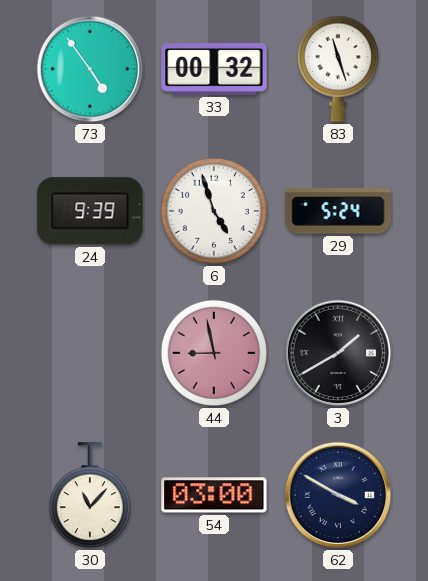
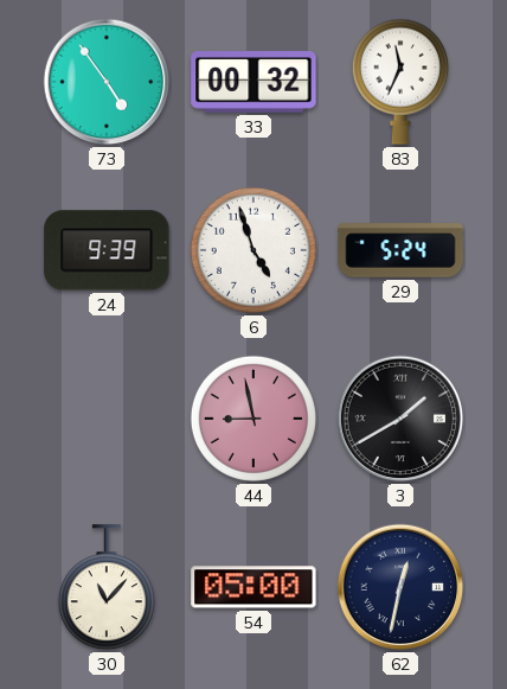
83: 11:27 -> 11:34 (400, 82)
54: 03:00 -> 05:00 (254, 587)
62: 3:50 -> 12:32 (400, 587)
